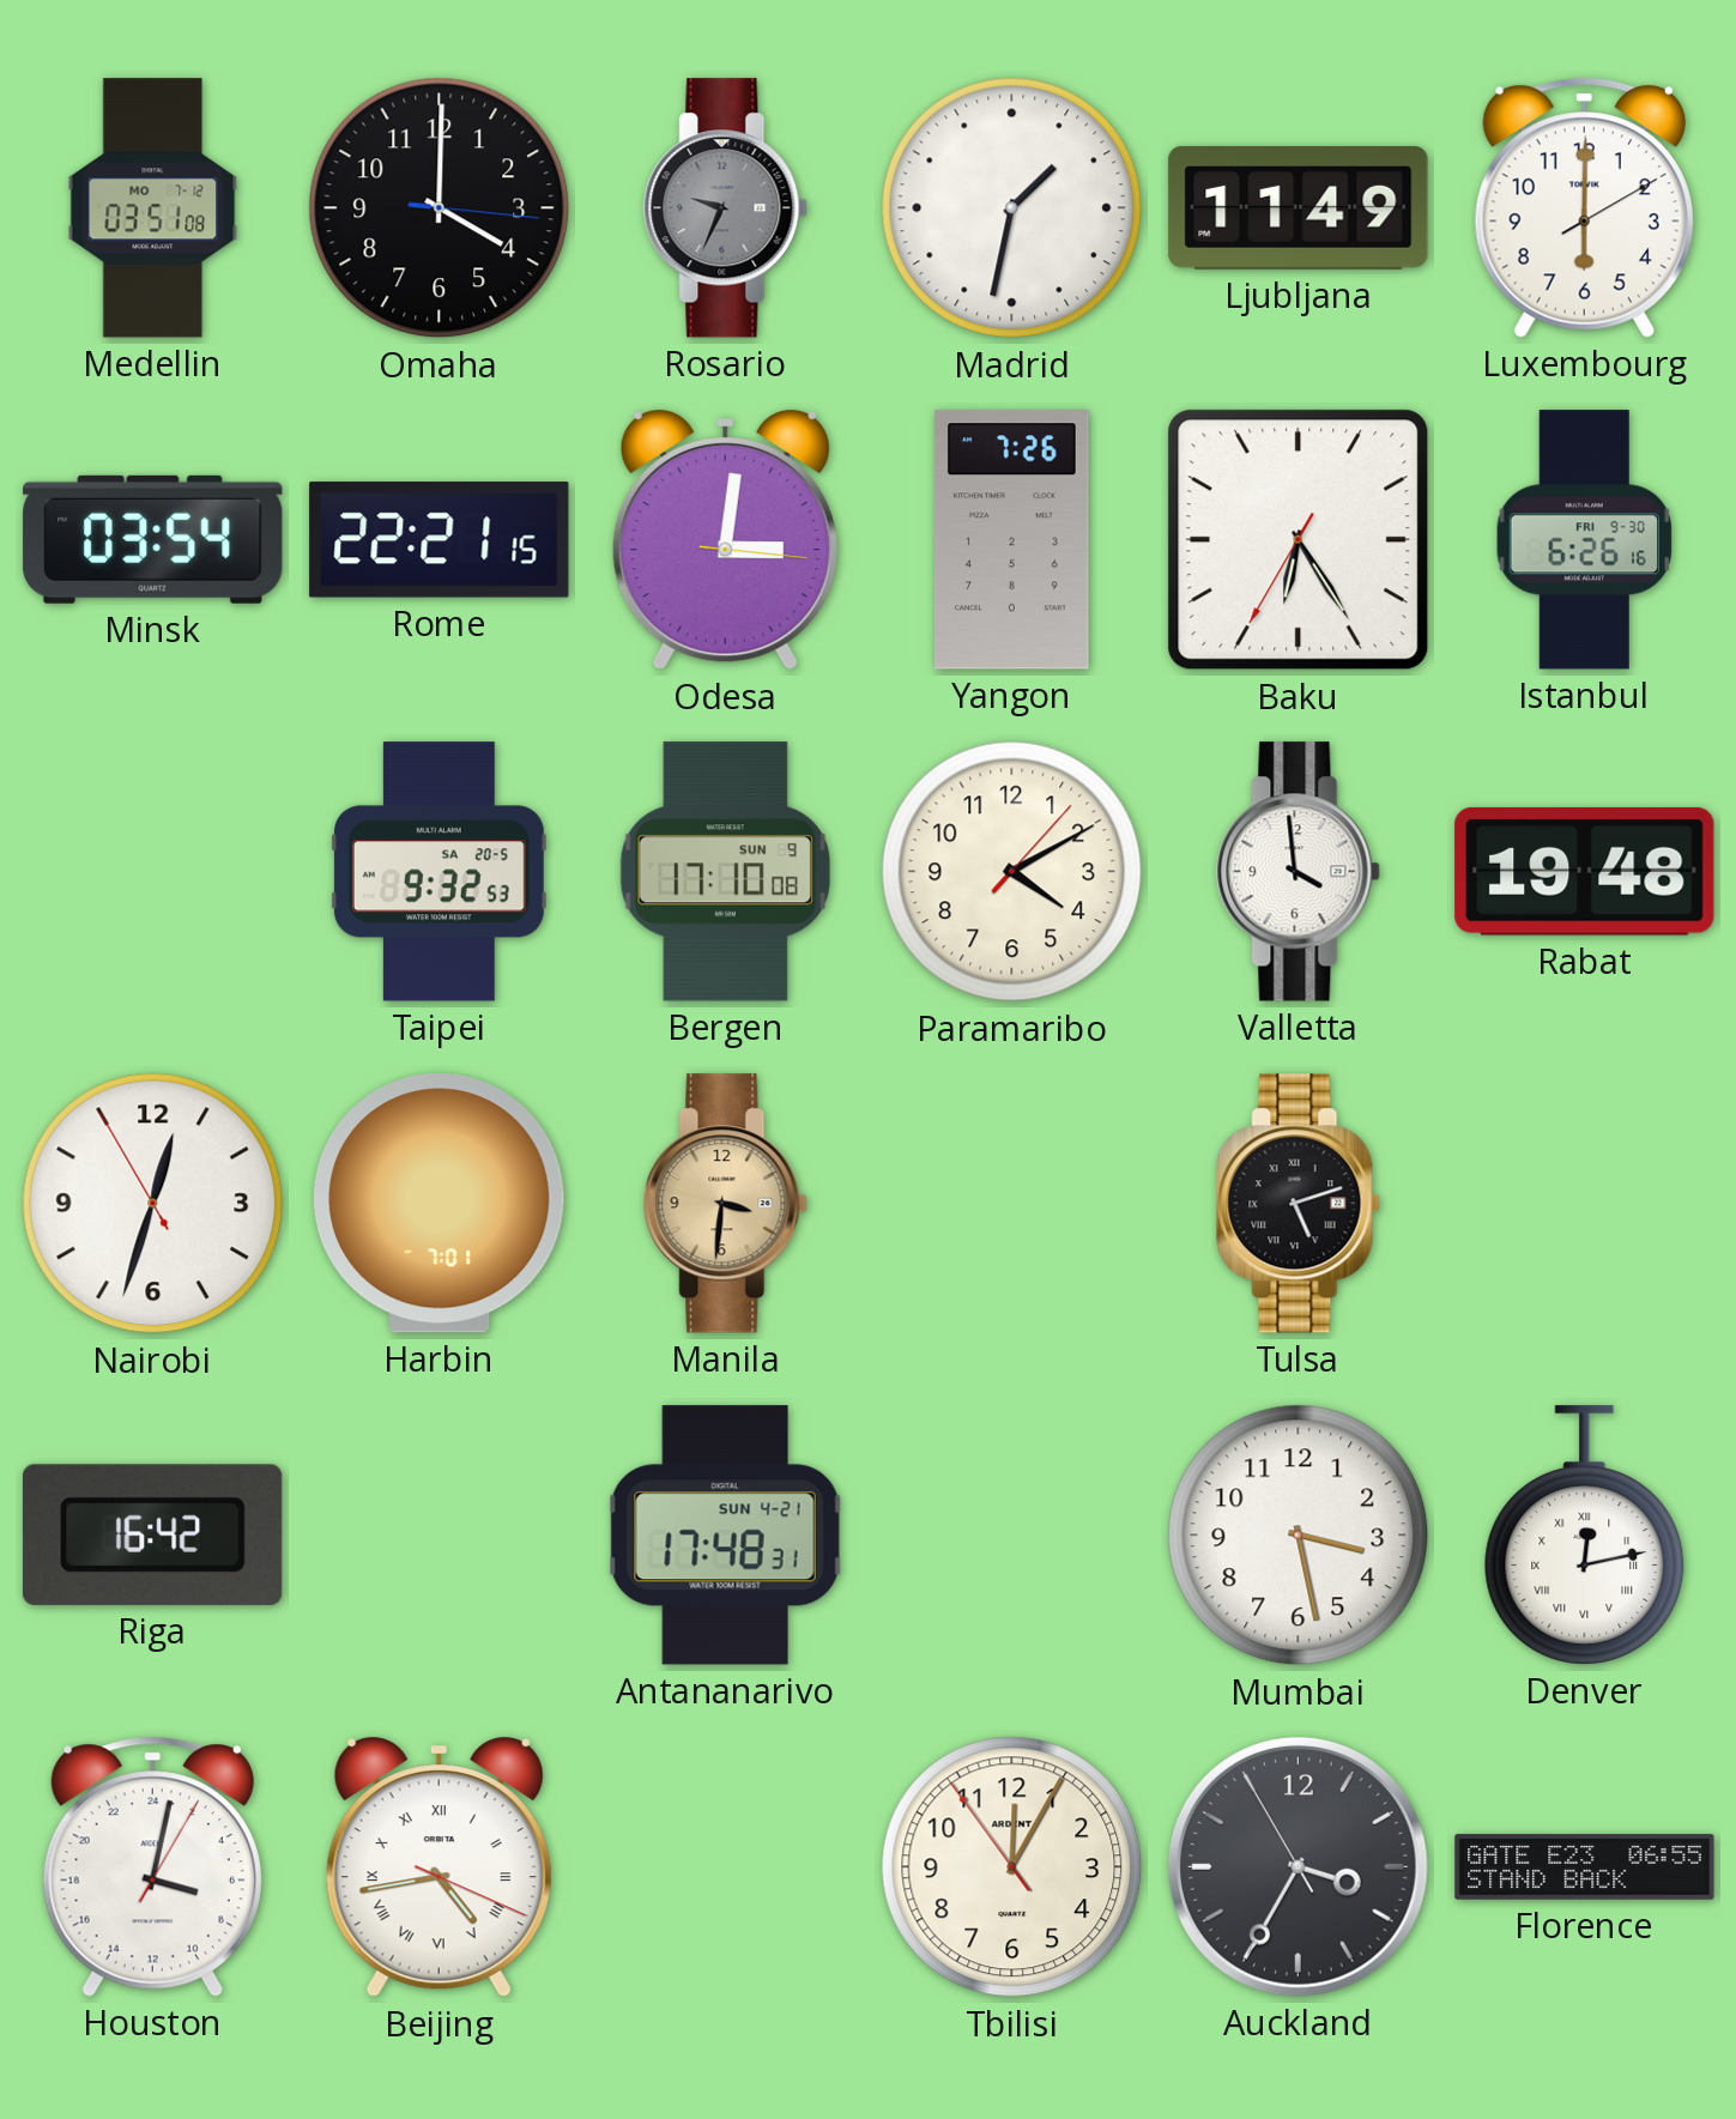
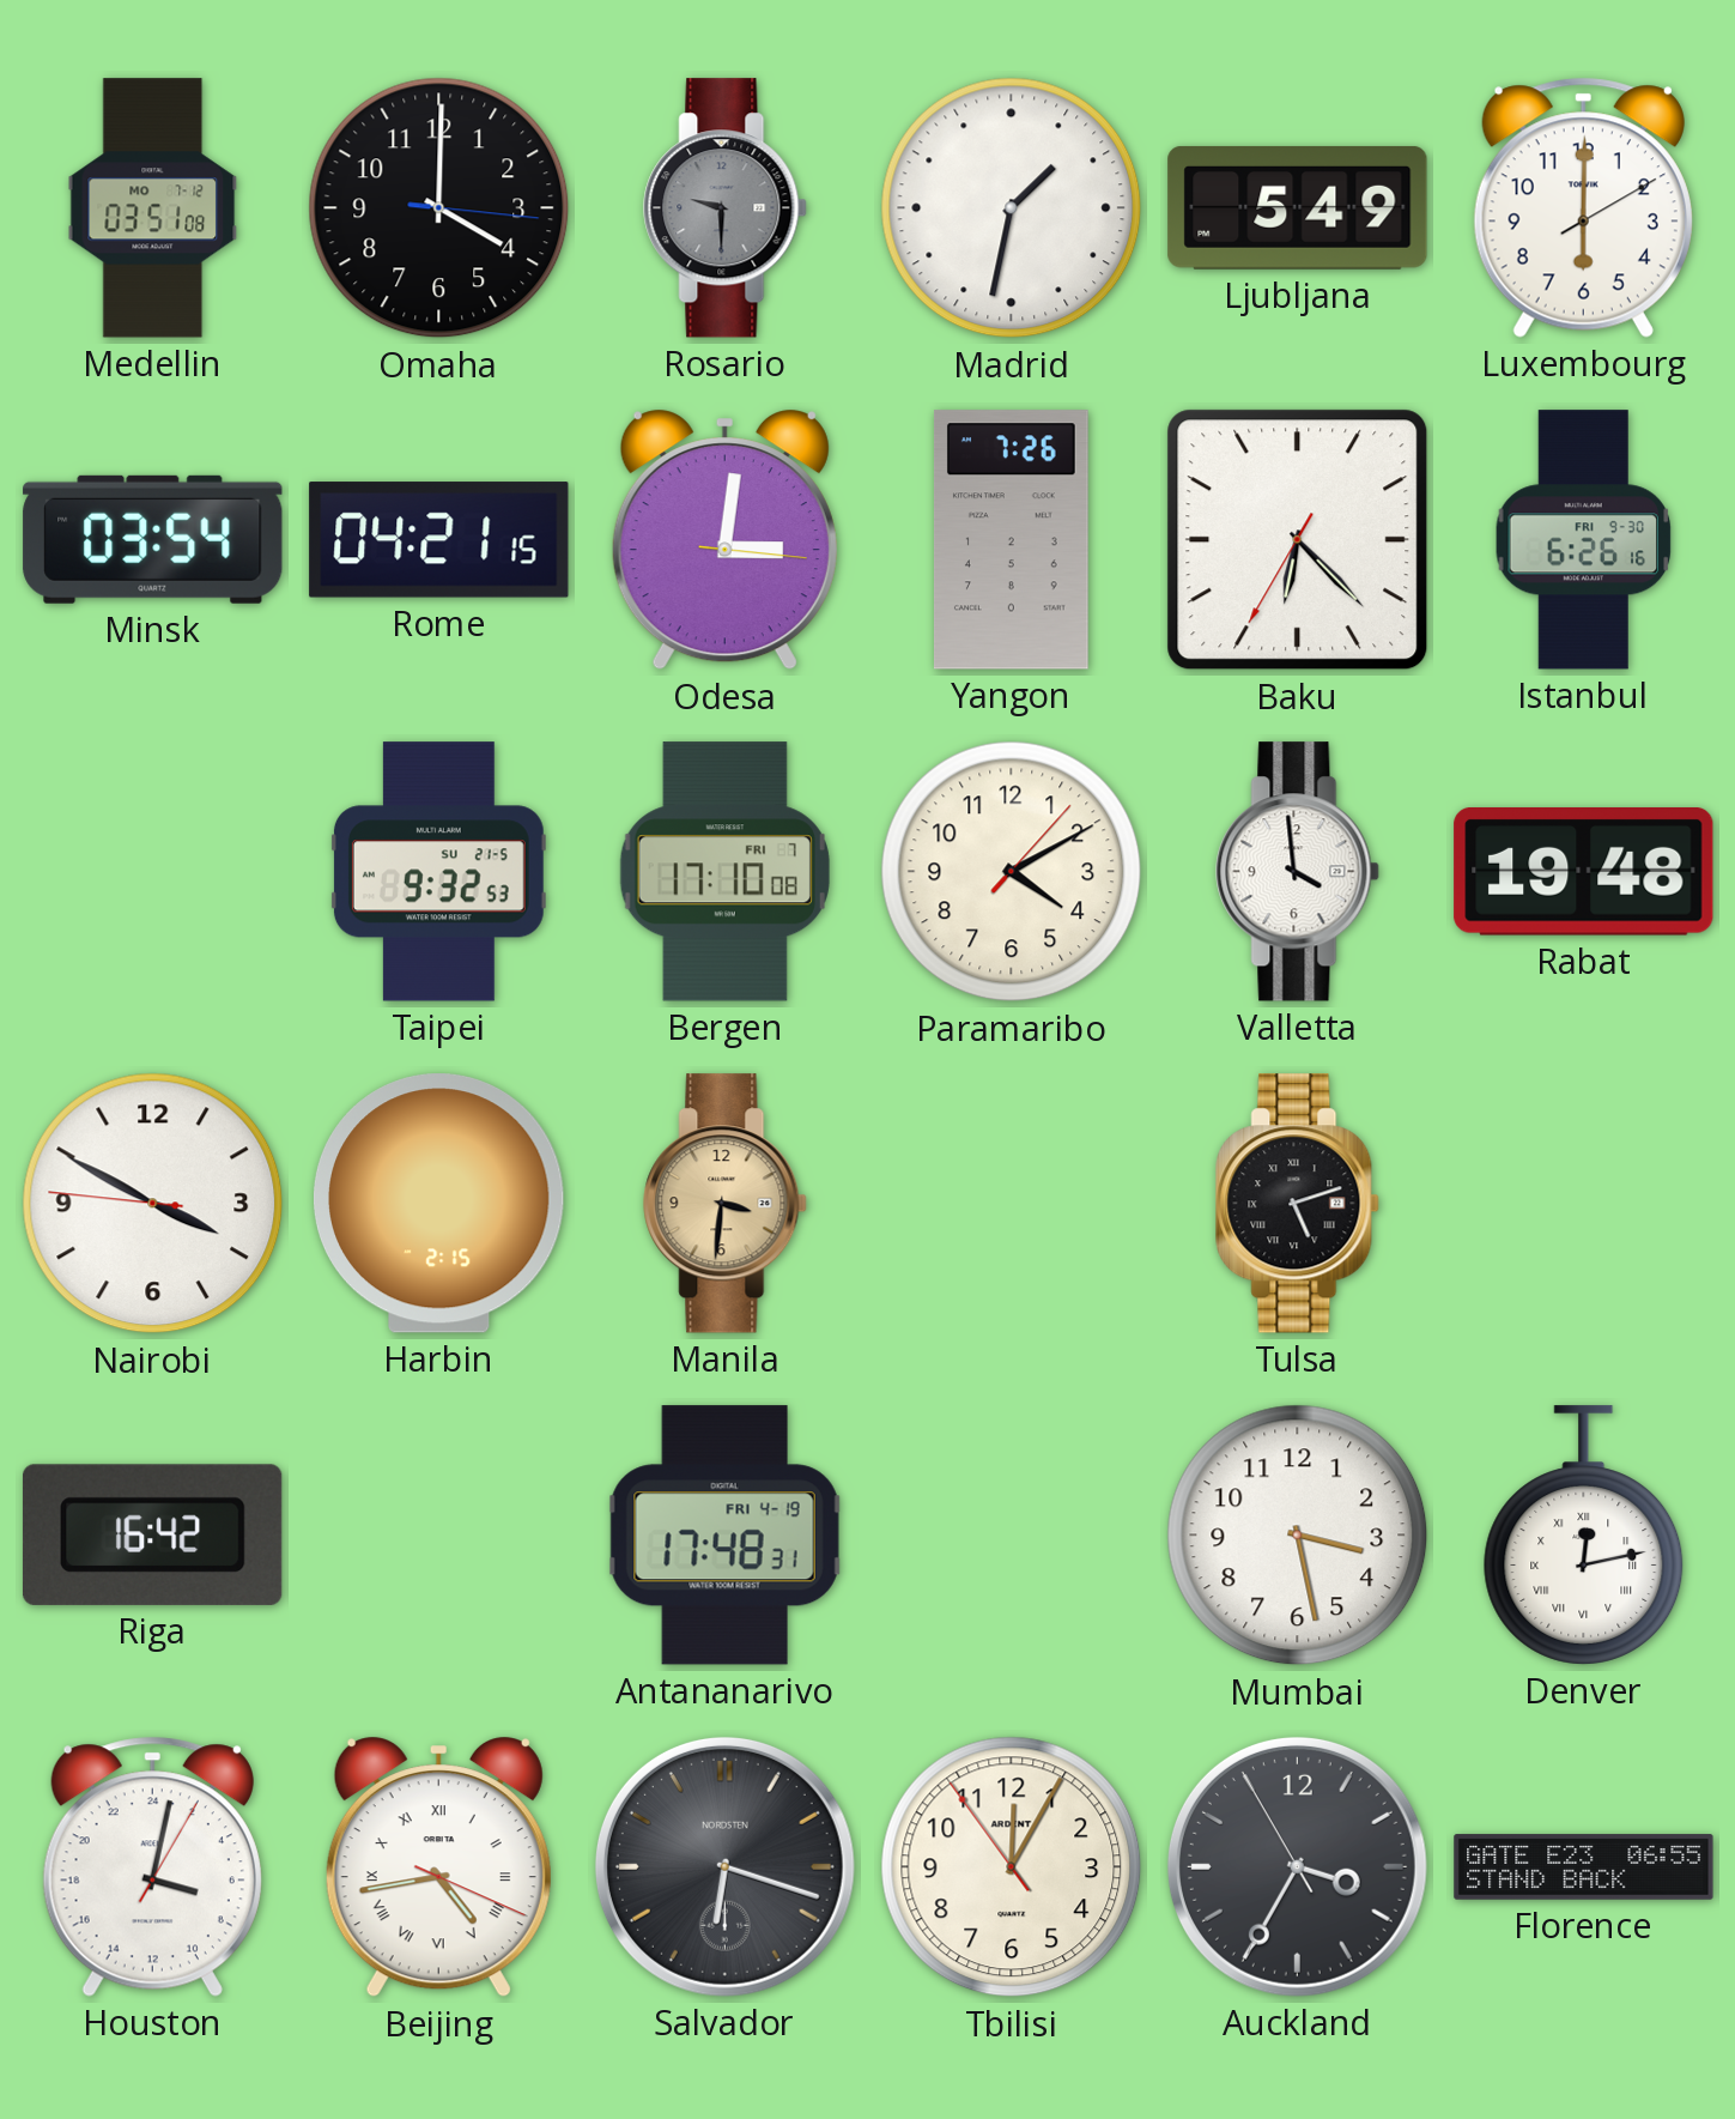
Rosario: 9:34 -> 9:30 (726, 208)
Ljubljana: 11:49 -> 5:49 (1298, 207)
Rome: 22:21 -> 04:21 (439, 540)
Baku: 6:24 -> 6:22 (1298, 540)
Taipei date: SA 20-5 -> SU 21-5 (438, 872)
Bergen date: SUN 9 -> FRI 7 (724, 872)
Nairobi: 12:32 -> 3:49 (153, 1204)
Harbin: 7:01 -> 2:15 (438, 1204)
Antananarivo date: SUN 4-21 -> FRI 4-19 (724, 1536)
Salvador: none -> 6:18 (724, 1866)
